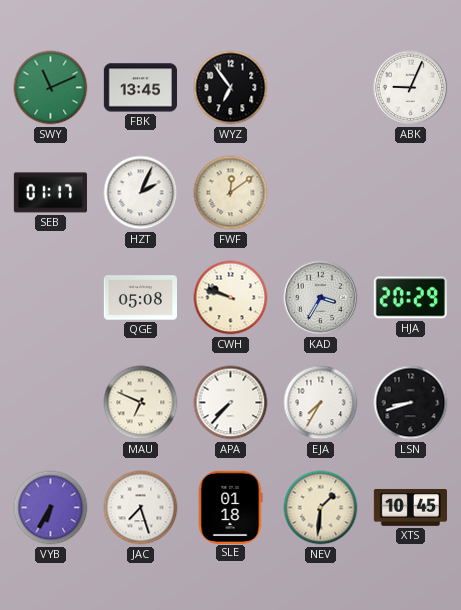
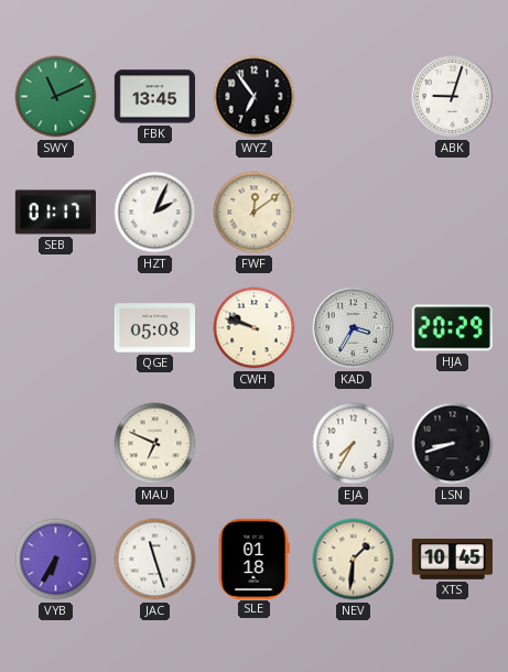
ABK: 9:04 -> 9:03 (453, 97)
APA: 7:37 -> none (231, 403)
JAC: 7:27 -> 11:27 (155, 560)
